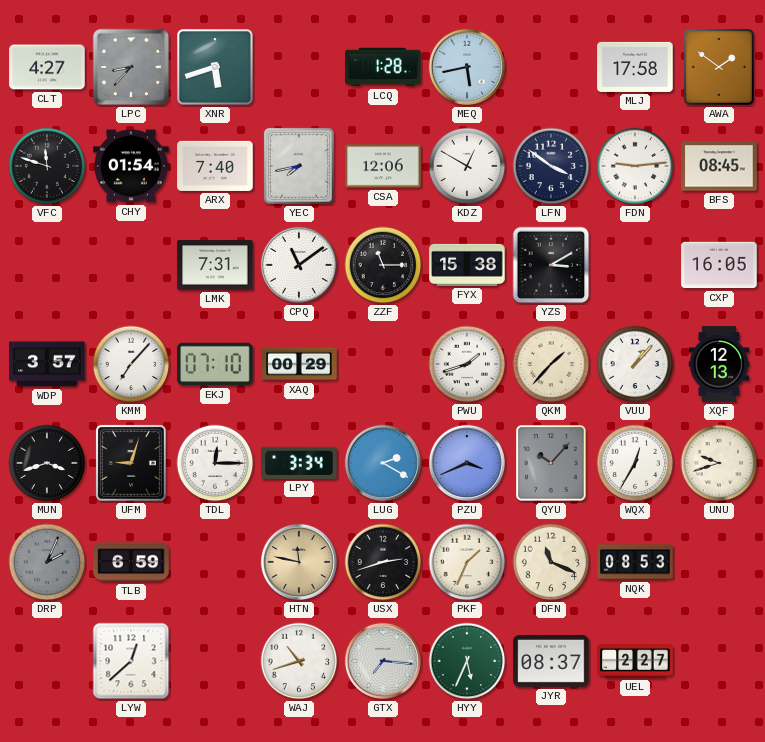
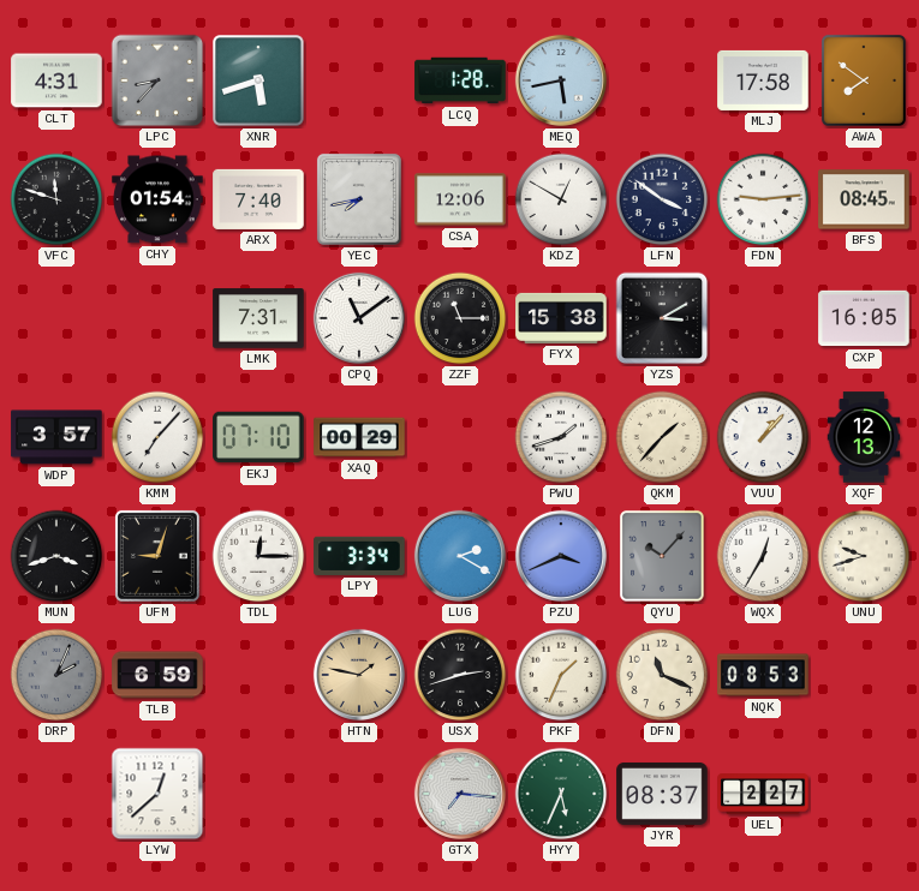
CLT: 4:27 -> 4:31 (56, 80)
AWA: 1:51 -> 7:51 (864, 80)
HTN: 11:47 -> 1:47 (359, 675)
WAJ: 10:42 -> none (299, 661)
